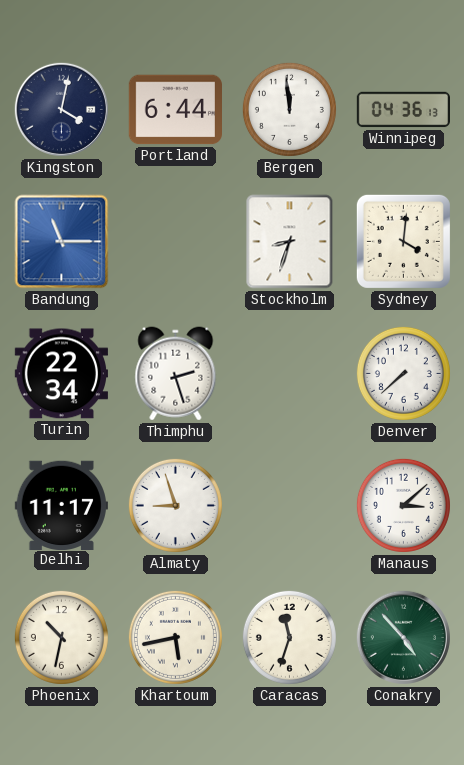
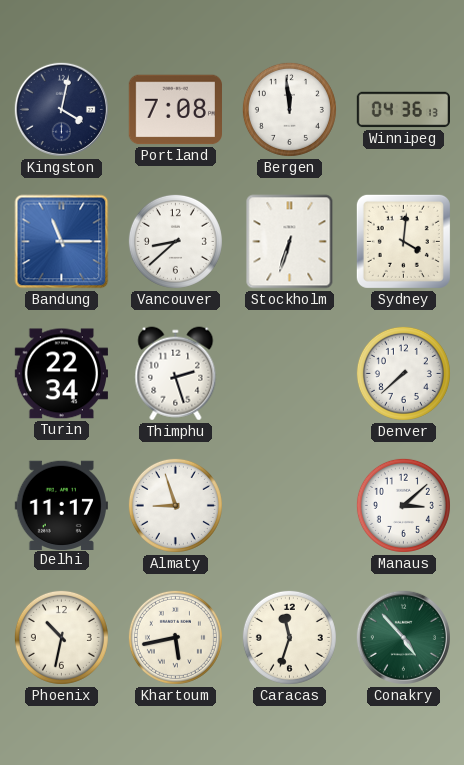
Portland: 6:44 -> 7:08 (175, 110)
Vancouver: none -> 8:38 (175, 241)
Stockholm: 8:33 -> 6:33 (290, 242)
